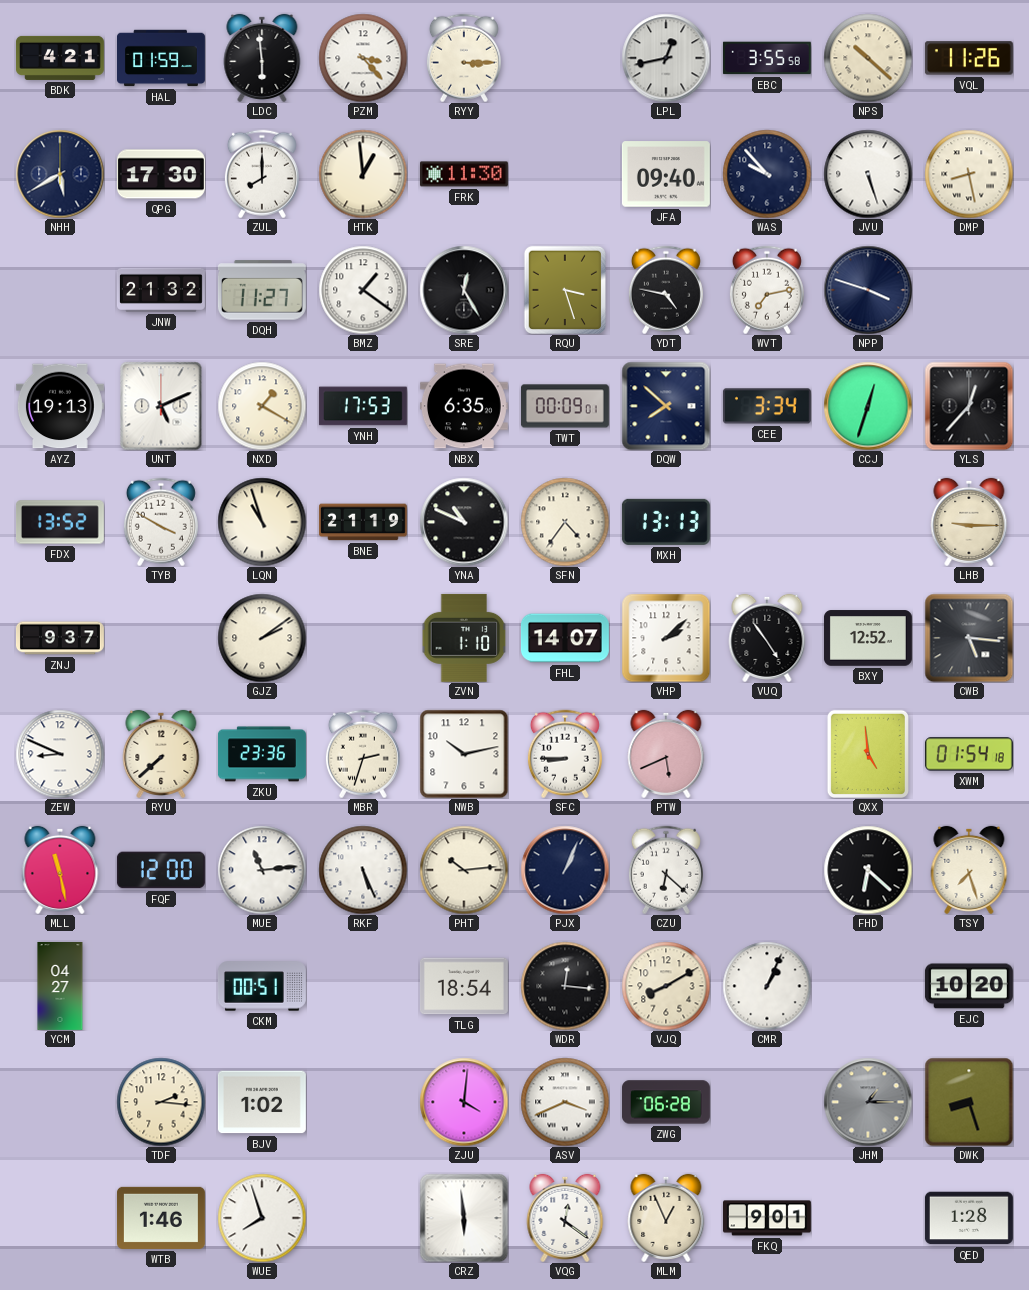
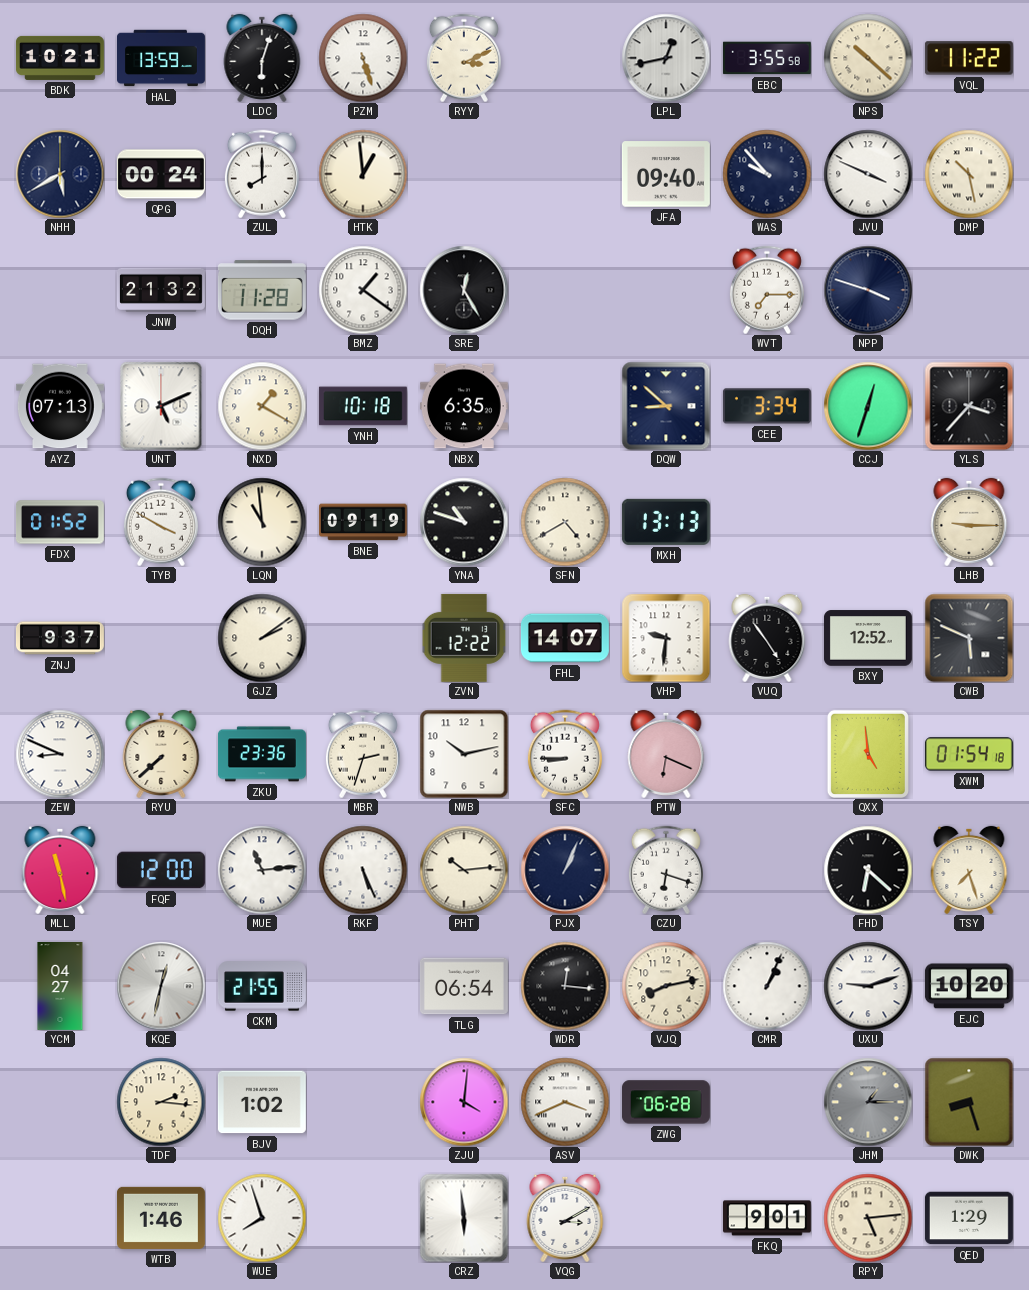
BDK: 4:21 -> 10:21 (60, 58)
HAL: 01:59 -> 13:59 (162, 58)
LDC: 5:59 -> 6:03 (262, 58)
PZM: 3:23 -> 5:27 (363, 58)
RYY: 3:15 -> 3:11 (464, 58)
VQL: 11:26 -> 11:22 (969, 58)
QPG: 17:30 -> 00:24 (161, 174)
FRK: 11:30 -> none (464, 174)
JVU: 5:27 -> 3:49 (868, 174)
DMP: 8:28 -> 10:28 (969, 174)
DQH: 11:27 -> 11:28 (262, 290)
RQU: 3:27 -> none (564, 289)
YDT: 4:47 -> none (666, 290)
WVT: 7:13 -> 7:15 (767, 290)
AYZ: 19:13 -> 07:13 (60, 406)
YNH: 17:53 -> 10:18 (363, 406)
TWT: 00:09 -> none (565, 406)
DQW: 7:52 -> 8:52 (666, 406)
YLS: 12:37 -> 3:37 (969, 406)
FDX: 13:52 -> 01:52 (60, 522)
LQN: 10:57 -> 10:59 (262, 522)
BNE: 21:19 -> 09:19 (363, 522)
YNA: 10:49 -> 10:48 (464, 522)
SFN: 4:36 -> 4:40 (565, 522)
ZVN: 1:10 -> 12:22 (464, 638)
VHP: 2:08 -> 9:31 (666, 638)
CWB: 5:16 -> 5:49 (969, 638)
PTW: 5:41 -> 6:19 (666, 754)
CZU: 6:22 -> 6:18 (666, 870)
KQE: none -> 12:32 (161, 986)
CKM: 00:51 -> 21:55 (262, 986)
TLG: 18:54 -> 06:54 (464, 986)
VJQ: 8:10 -> 8:13 (666, 986)
UXU: none -> 9:12 (868, 986)
VQG: 12:21 -> 3:10 (565, 1218)
MLM: 12:56 -> none (666, 1218)
RPY: none -> 5:14 (868, 1218)
QED: 1:28 -> 1:29 (969, 1218)
